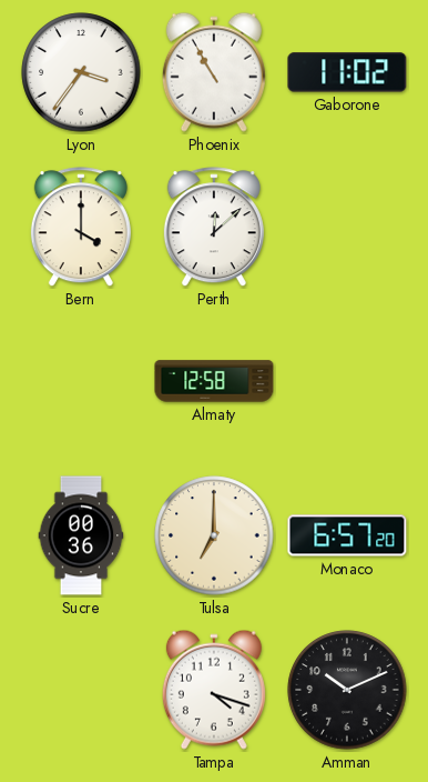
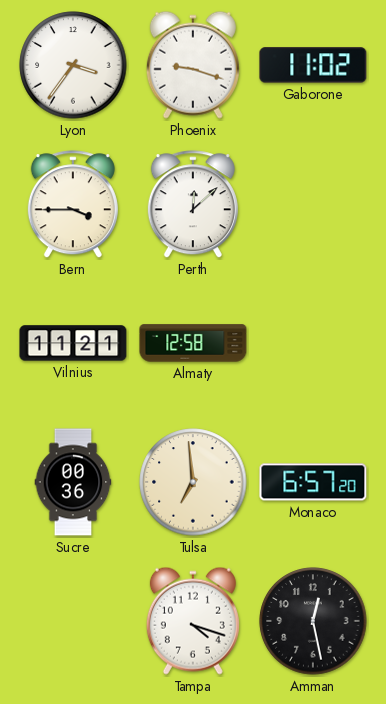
Phoenix: 10:55 -> 9:18 (193, 65)
Bern: 4:00 -> 3:45 (73, 205)
Vilnius: none -> 11:21 (73, 343)
Tulsa: 7:00 -> 6:59 (193, 482)
Amman: 10:11 -> 12:28 (313, 621)
